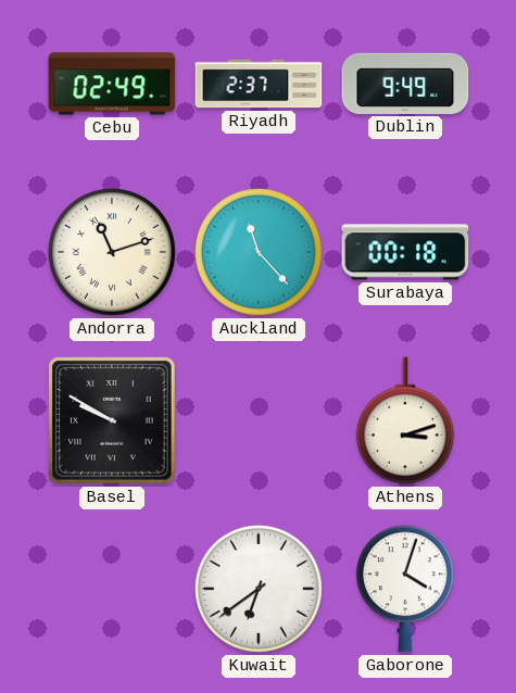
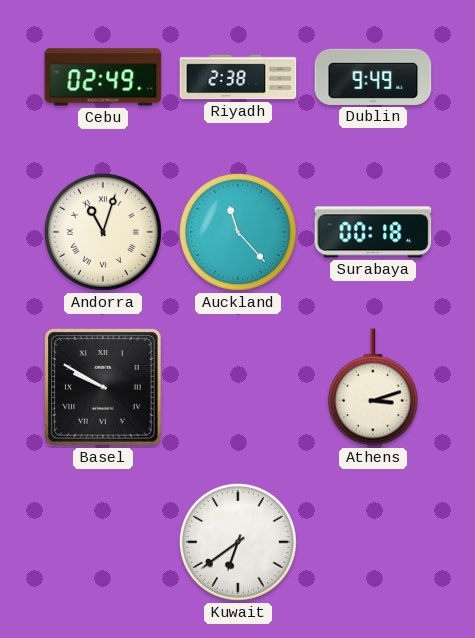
Riyadh: 2:37 -> 2:38 (238, 77)
Andorra: 11:12 -> 11:03 (103, 232)
Gaborone: 4:03 -> none (405, 589)
